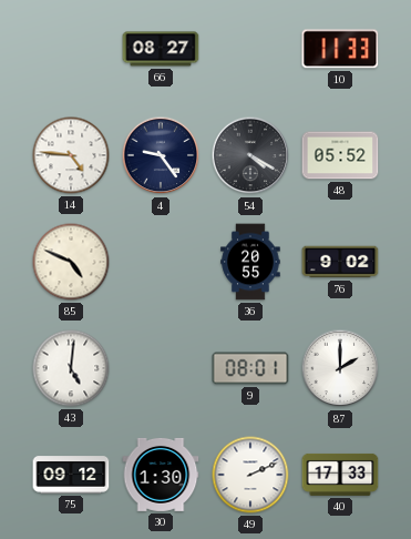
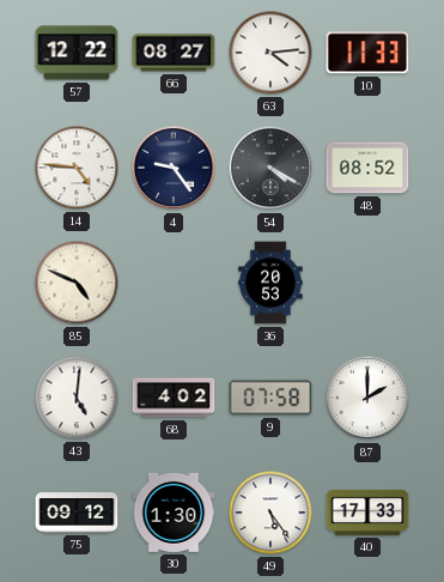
57: none -> 12:22 (77, 53)
63: none -> 4:14 (270, 53)
48: 05:52 -> 08:52 (367, 168)
36: 20:55 -> 20:53 (270, 283)
76: 9:02 -> none (340, 262)
68: none -> 4:02 (174, 398)
9: 08:01 -> 07:58 (270, 398)
49: 2:11 -> 5:24 (270, 513)
